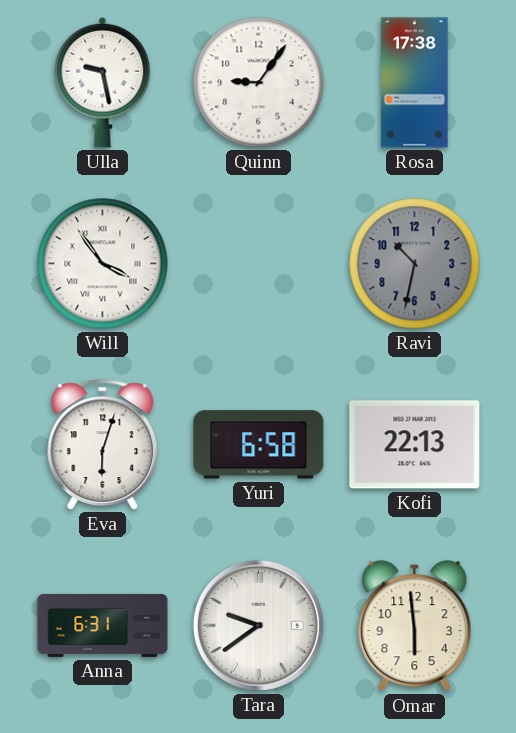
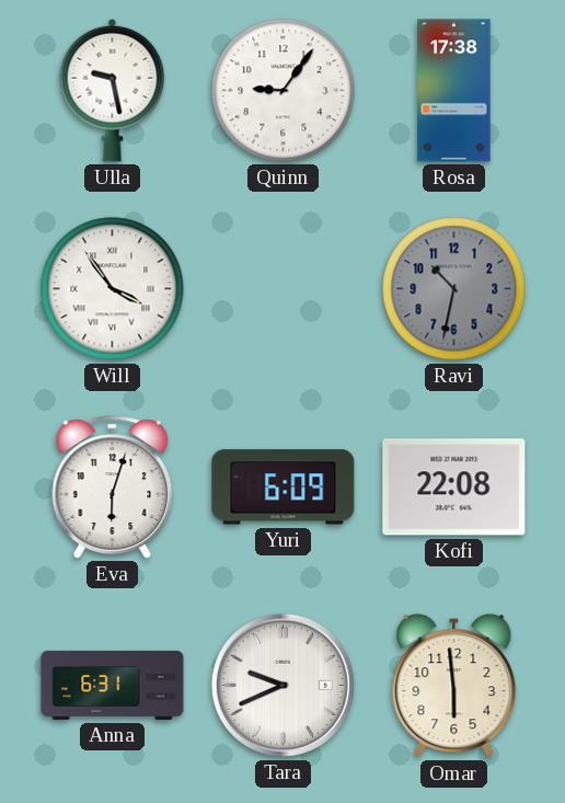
Yuri: 6:58 -> 6:09 (284, 487)
Kofi: 22:13 -> 22:08 (454, 487)
Tara: 9:39 -> 9:41 (282, 685)
